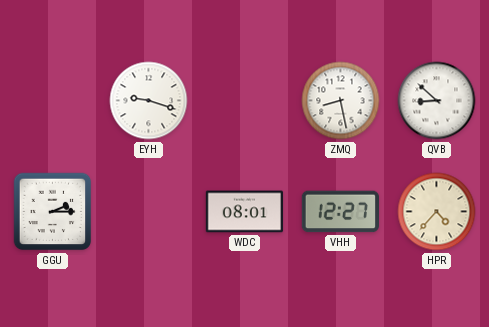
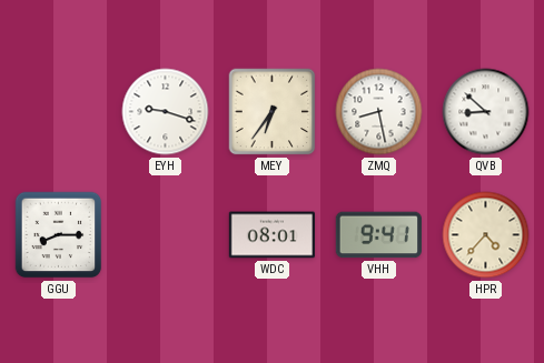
MEY: none -> 6:36 (273, 112)
GGU: 2:15 -> 8:15 (59, 235)
VHH: 12:27 -> 9:41 (378, 235)
